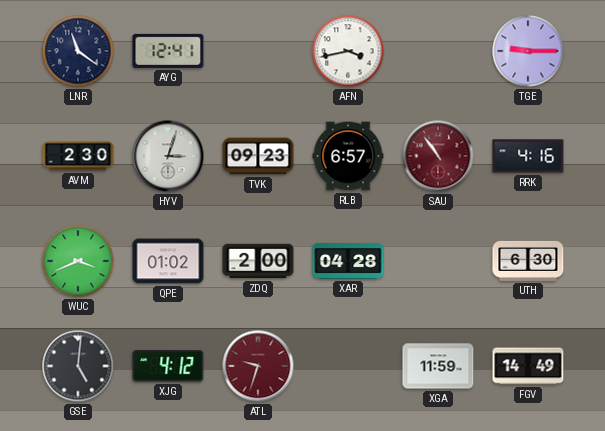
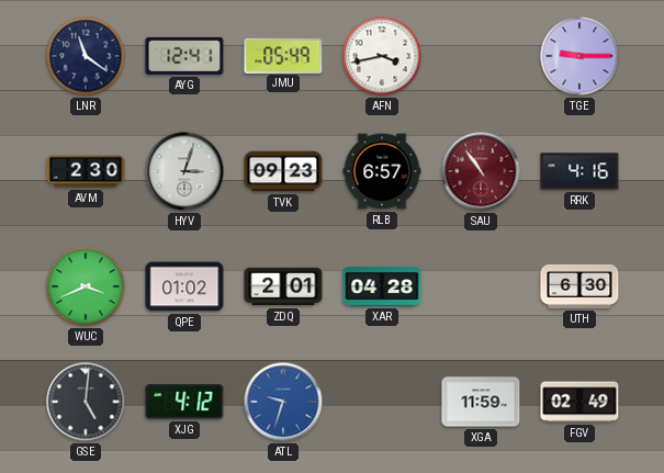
JMU: none -> 05:49 (283, 55)
ZDQ: 2:00 -> 2:01 (283, 286)
ATL dial: burgundy -> blue (283, 402)
FGV: 14:49 -> 02:49 (579, 402)
